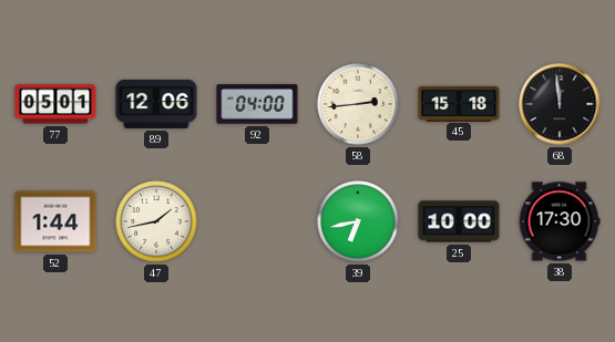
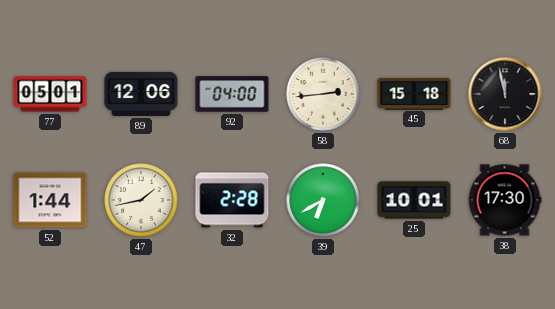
68: 11:59 -> 11:58 (505, 94)
32: none -> 2:28 (232, 200)
39: 6:43 -> 6:40 (323, 200)
25: 10:00 -> 10:01 (414, 200)
